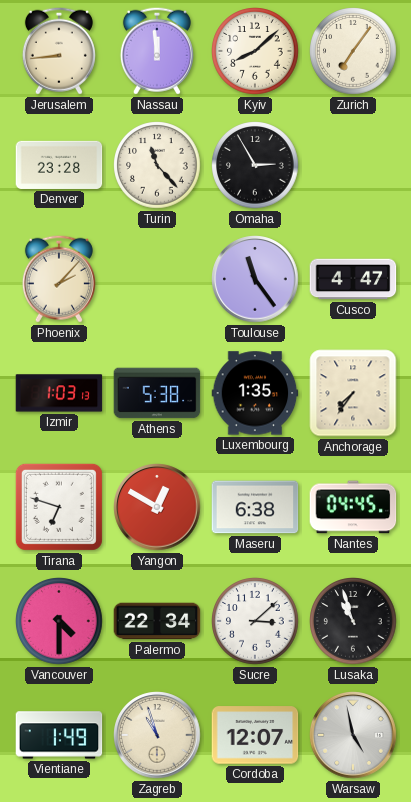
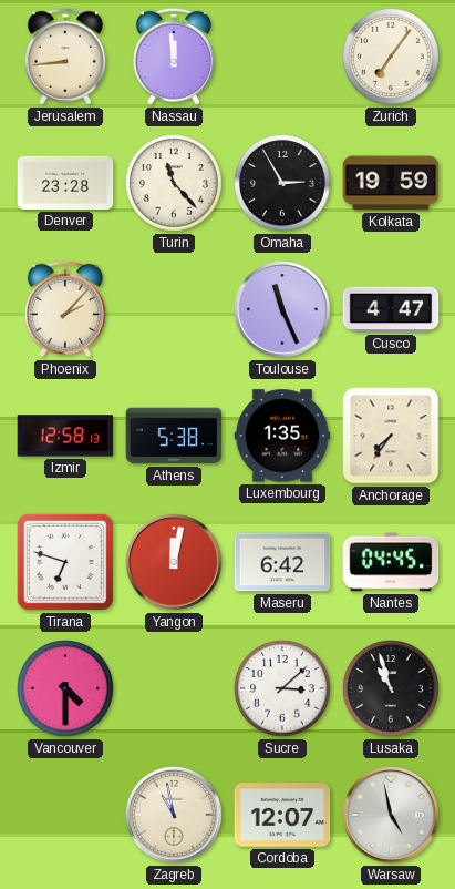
Kyiv: 8:08 -> none (255, 51)
Kolkata: none -> 19:59 (391, 183)
Toulouse: 11:24 -> 11:26 (282, 309)
Izmir: 1:03 -> 12:58 (65, 436)
Yangon: 12:50 -> 12:02 (174, 562)
Maseru: 6:38 -> 6:42 (282, 562)
Palermo: 22:34 -> none (157, 621)
Vientiane: 1:49 -> none (59, 735)
Zagreb: 10:57 -> 10:58 (174, 815)
